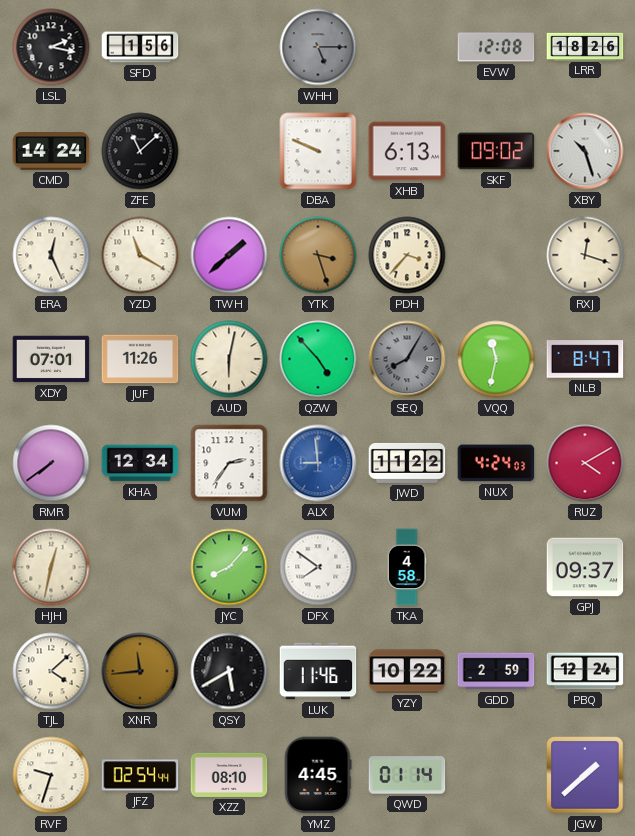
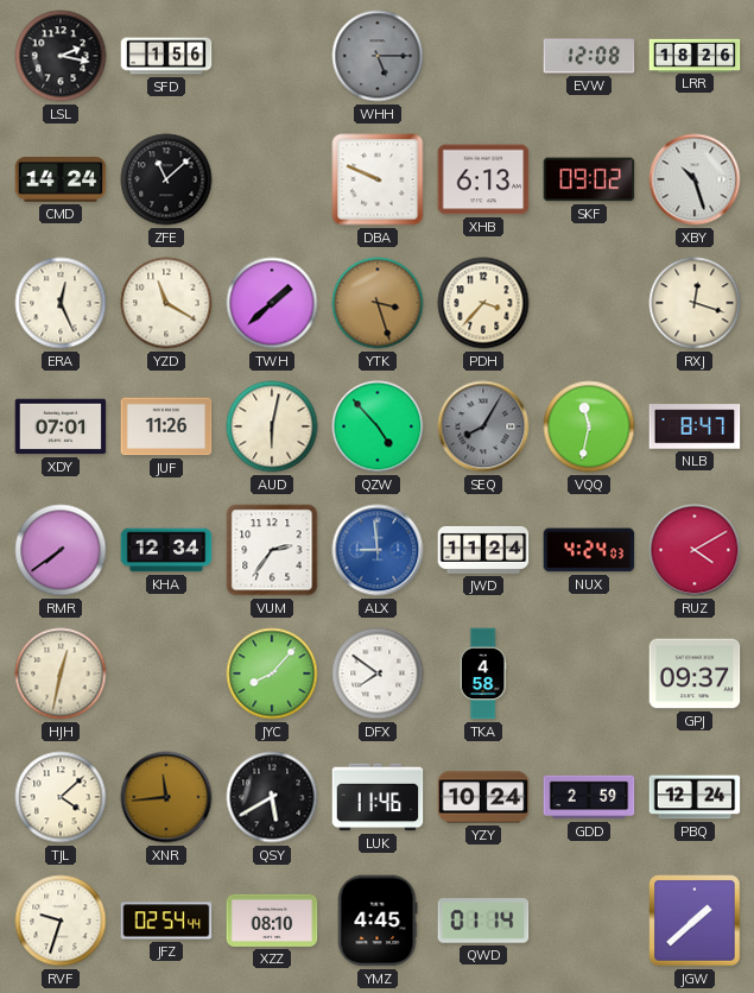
JWD: 11:22 -> 11:24 (483, 550)
YZY: 10:22 -> 10:24 (483, 797)
